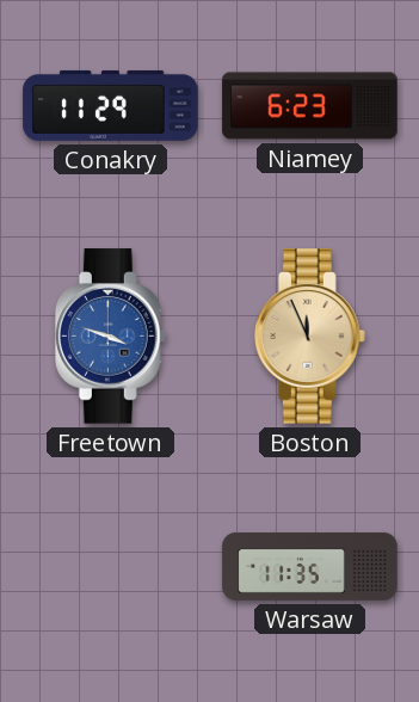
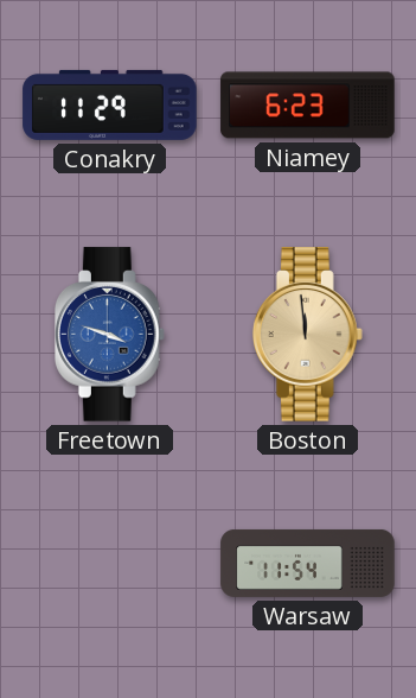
Boston: 11:56 -> 11:59 (307, 335)
Warsaw: 11:35 -> 11:54 (308, 563)
